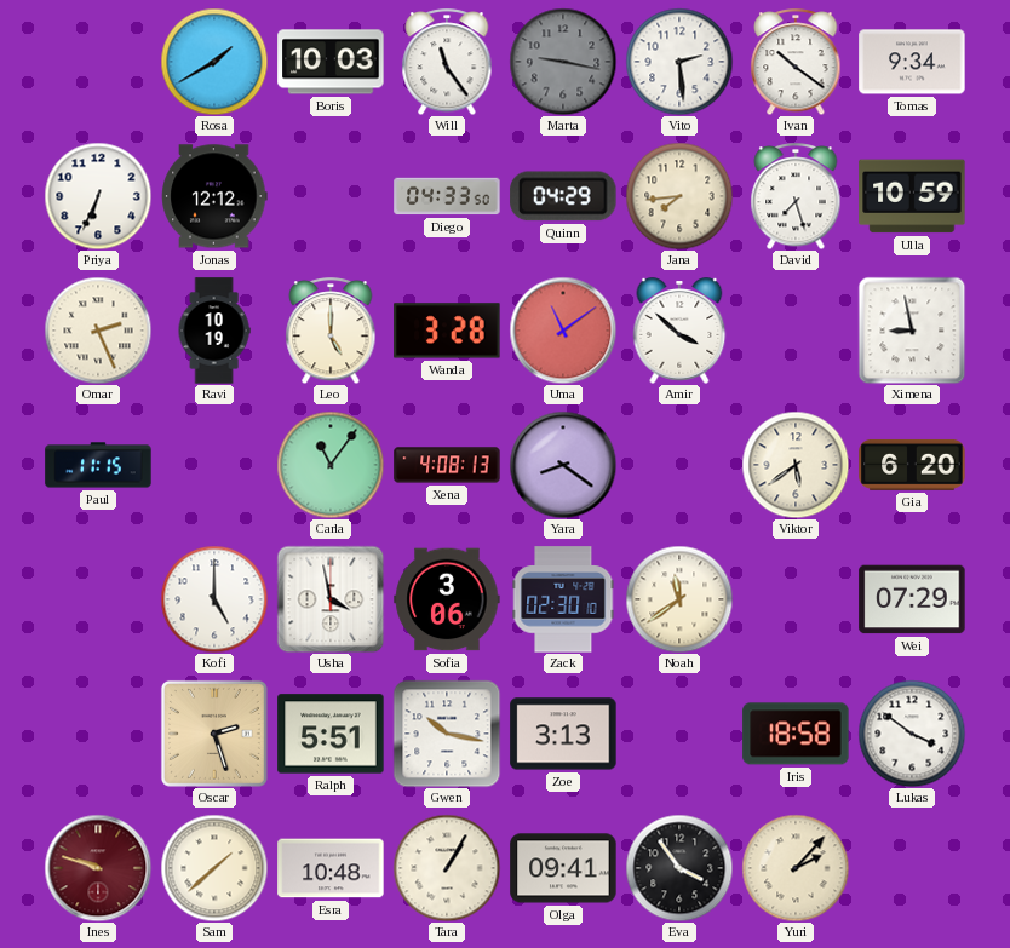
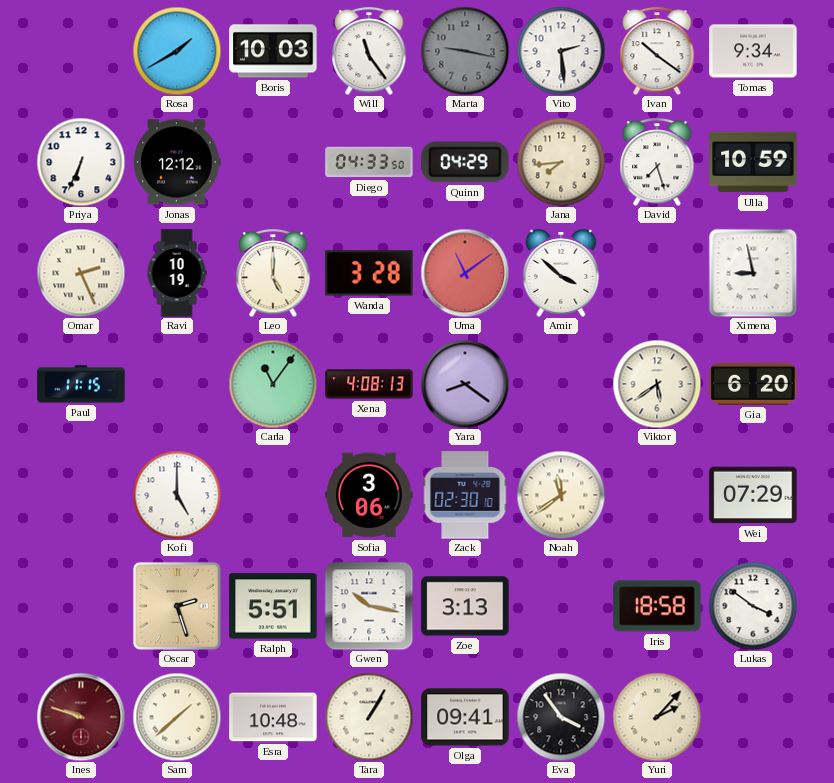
Usha: 3:58 -> none (331, 599)
